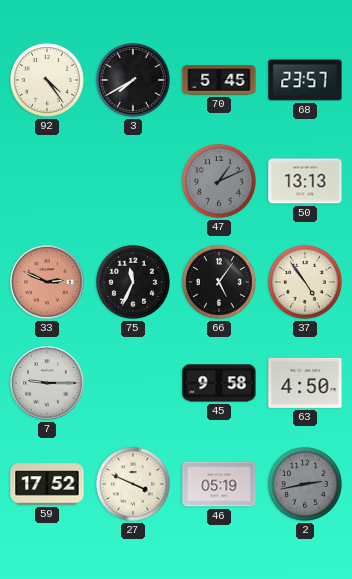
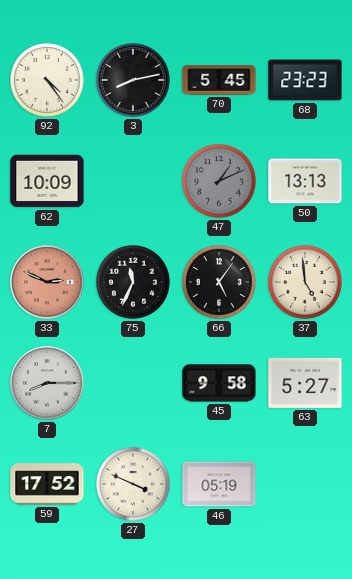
3: 7:40 -> 8:13 (133, 80)
68: 23:57 -> 23:23 (305, 80)
62: none -> 10:09 (47, 181)
37: 4:54 -> 4:59 (305, 282)
7: 9:15 -> 8:15 (47, 383)
63: 4:50 -> 5:27 (305, 383)
2: 2:43 -> none (305, 484)
